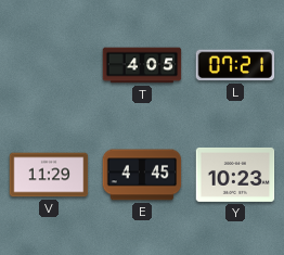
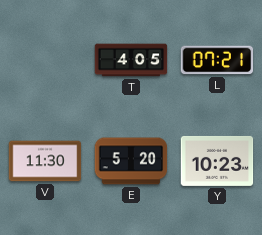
V: 11:29 -> 11:30 (45, 161)
E: 4:45 -> 5:20 (131, 161)
